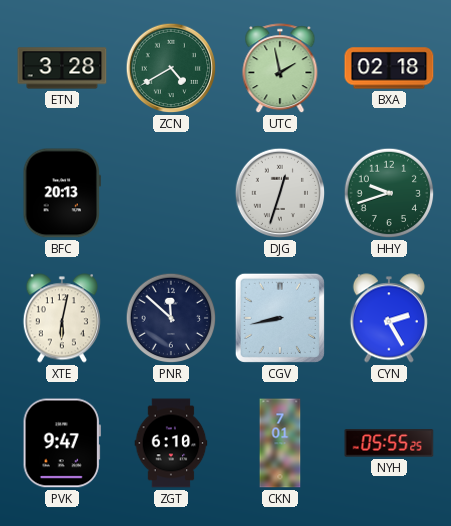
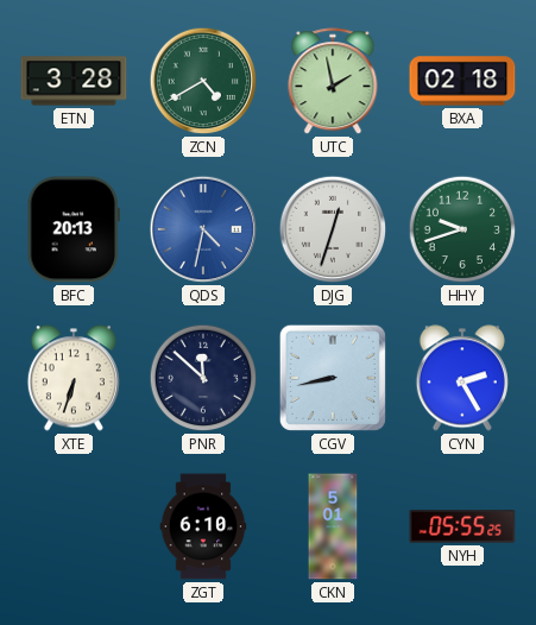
QDS: none -> 4:32 (203, 229)
XTE: 6:02 -> 6:33 (74, 378)
PVK: 9:47 -> none (62, 443)
CKN: 7:01 -> 5:01 (333, 526)
